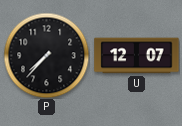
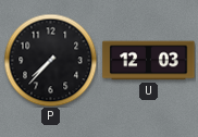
U: 12:07 -> 12:03 (149, 61)
